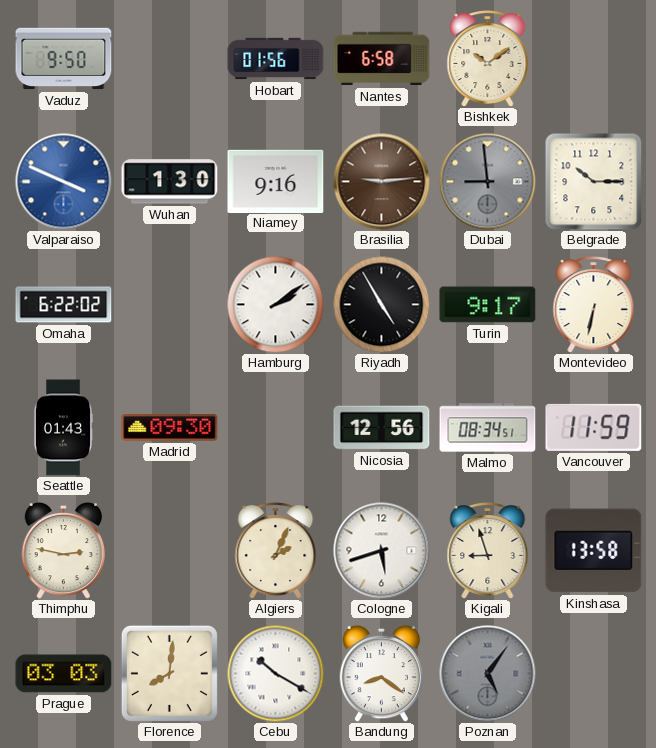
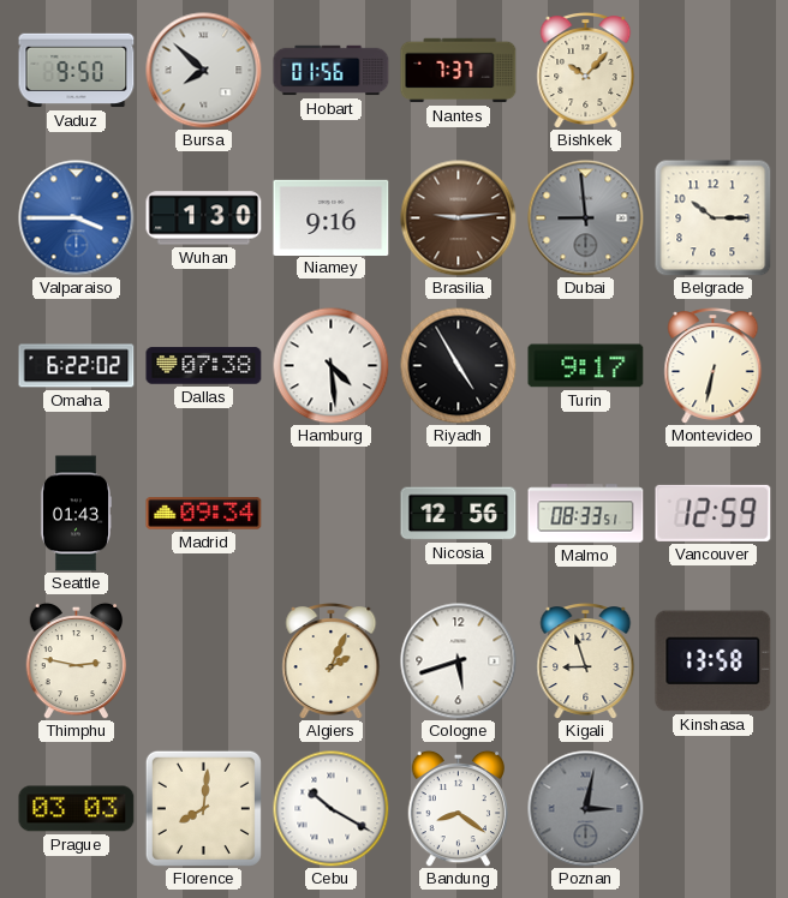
Bursa: none -> 7:52 (204, 71)
Nantes: 6:58 -> 7:37 (459, 71)
Bishkek: 10:09 -> 10:07 (586, 71)
Valparaiso: 3:49 -> 3:45 (77, 218)
Dallas: none -> 07:38 (204, 366)
Hamburg: 2:09 -> 4:29 (330, 365)
Madrid: 09:30 -> 09:34 (204, 514)
Malmo: 08:34 -> 08:33 (586, 514)
Vancouver: 11:59 -> 12:59 (714, 513)
Poznan: 5:06 -> 3:02 (586, 809)
